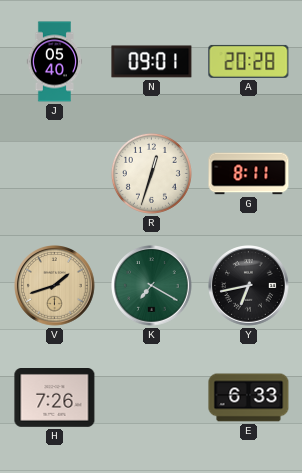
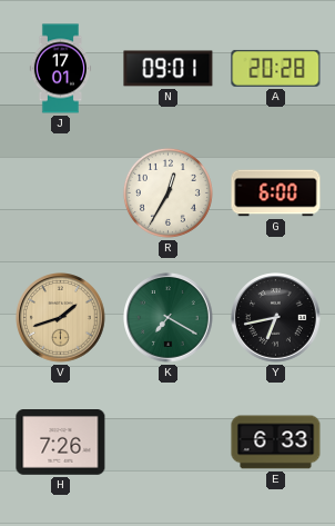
J: 05:40 -> 17:01 (61, 69)
R: 12:33 -> 12:35 (167, 192)
G: 8:11 -> 6:00 (276, 193)
